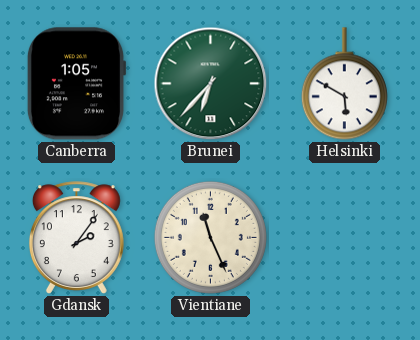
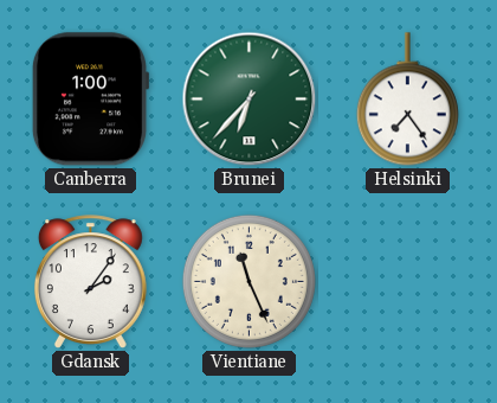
Canberra: 1:05 -> 1:00 (90, 100)
Helsinki: 5:50 -> 7:24 (407, 100)
